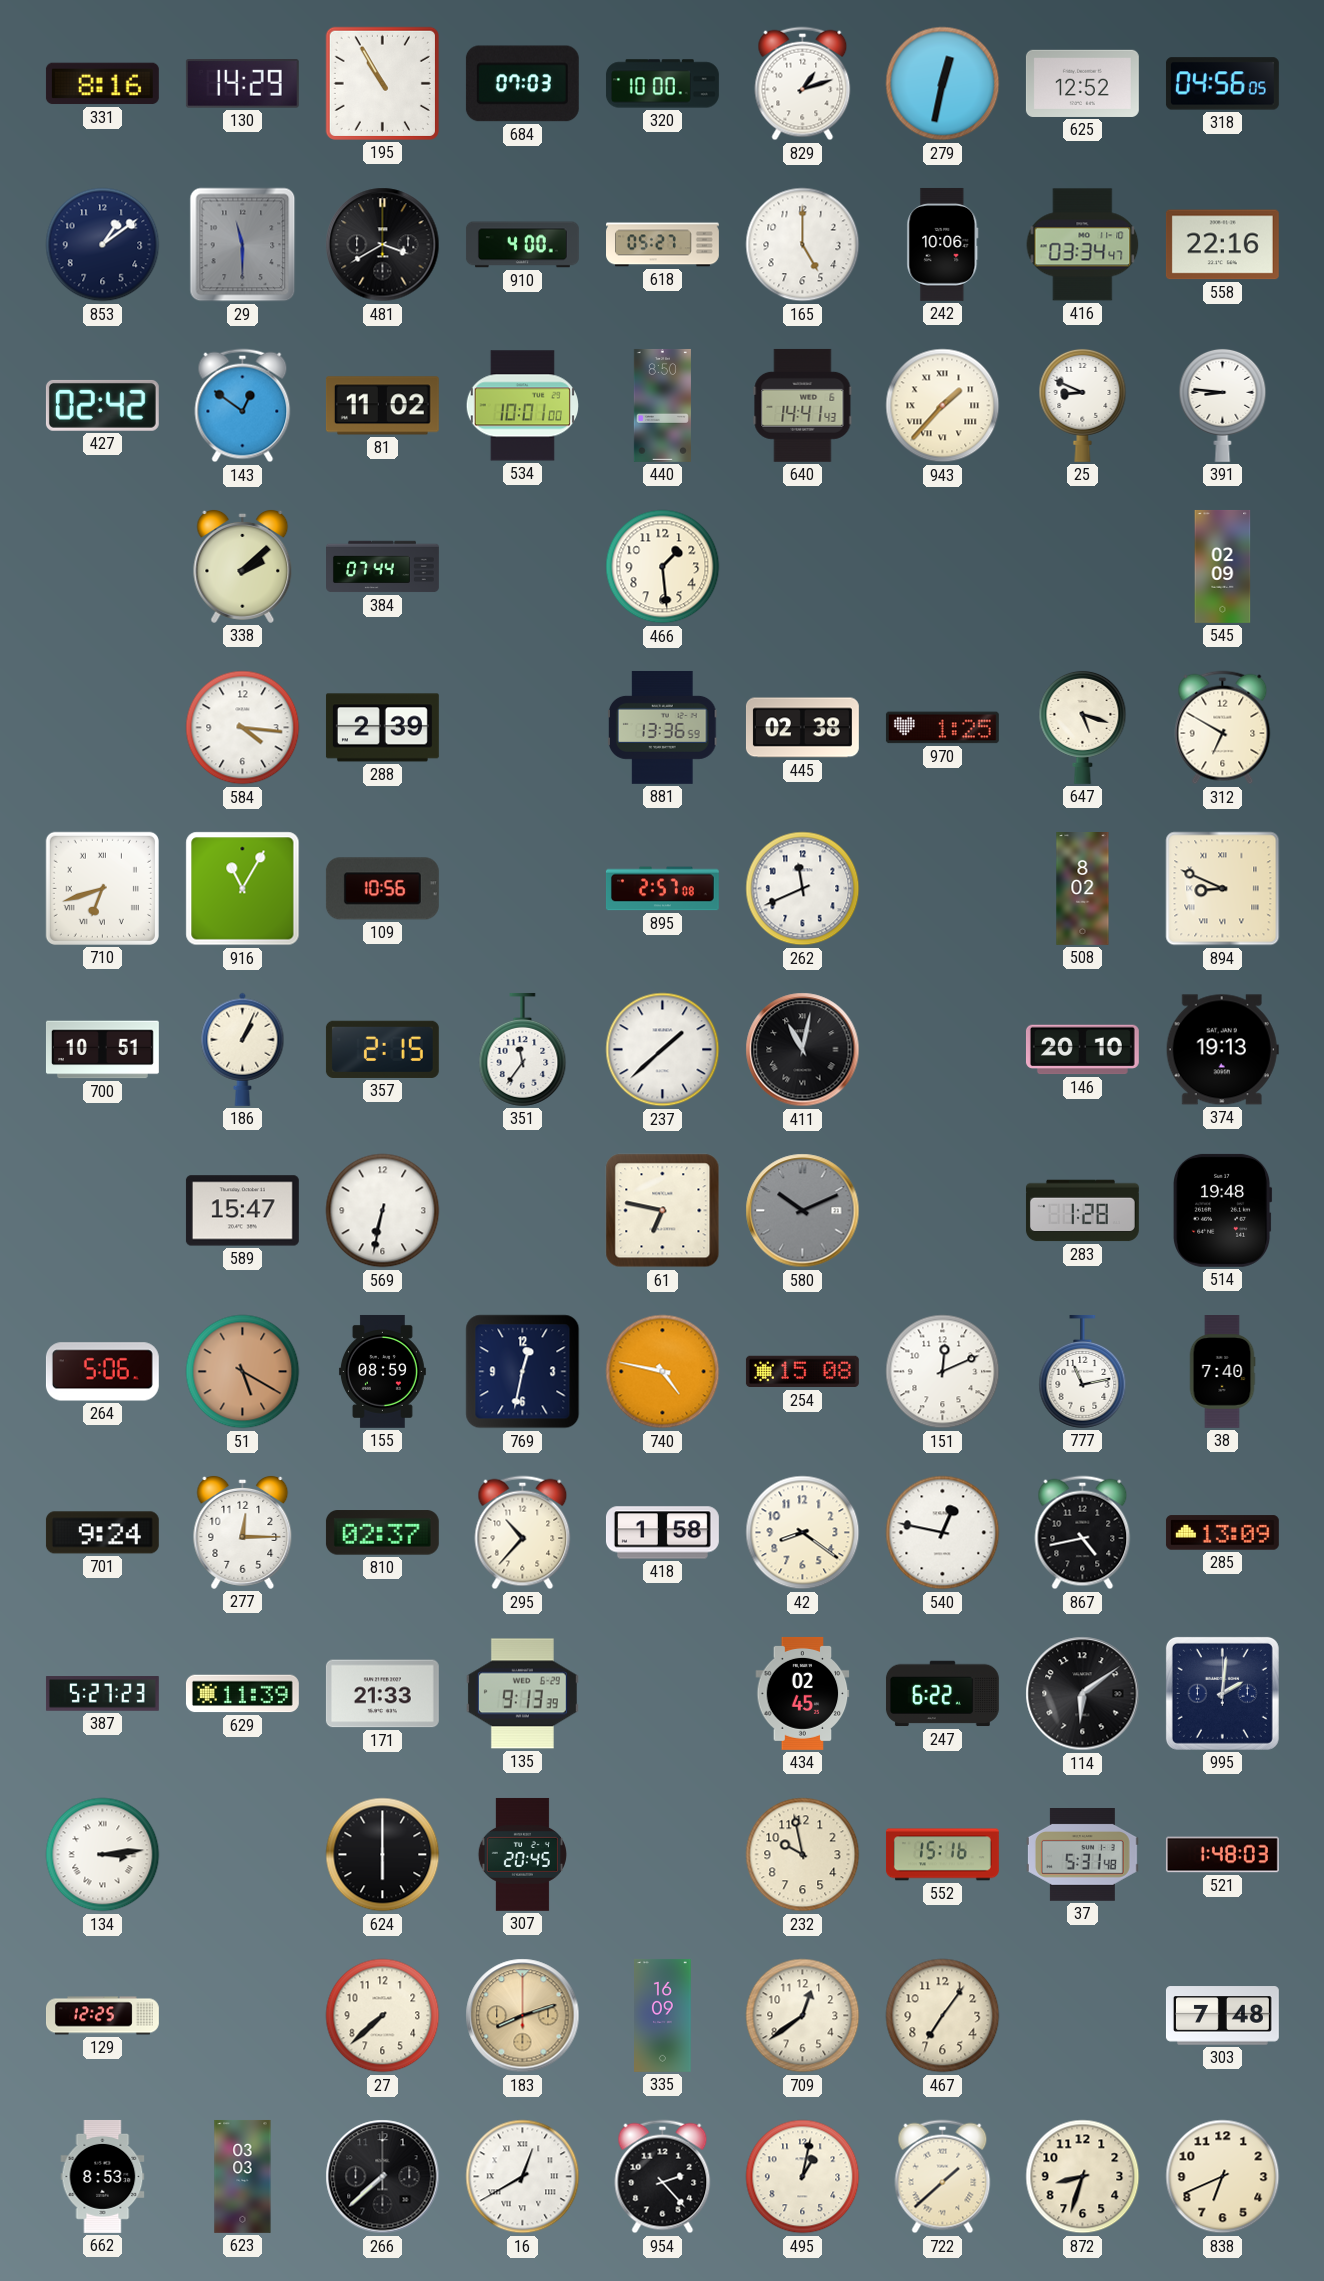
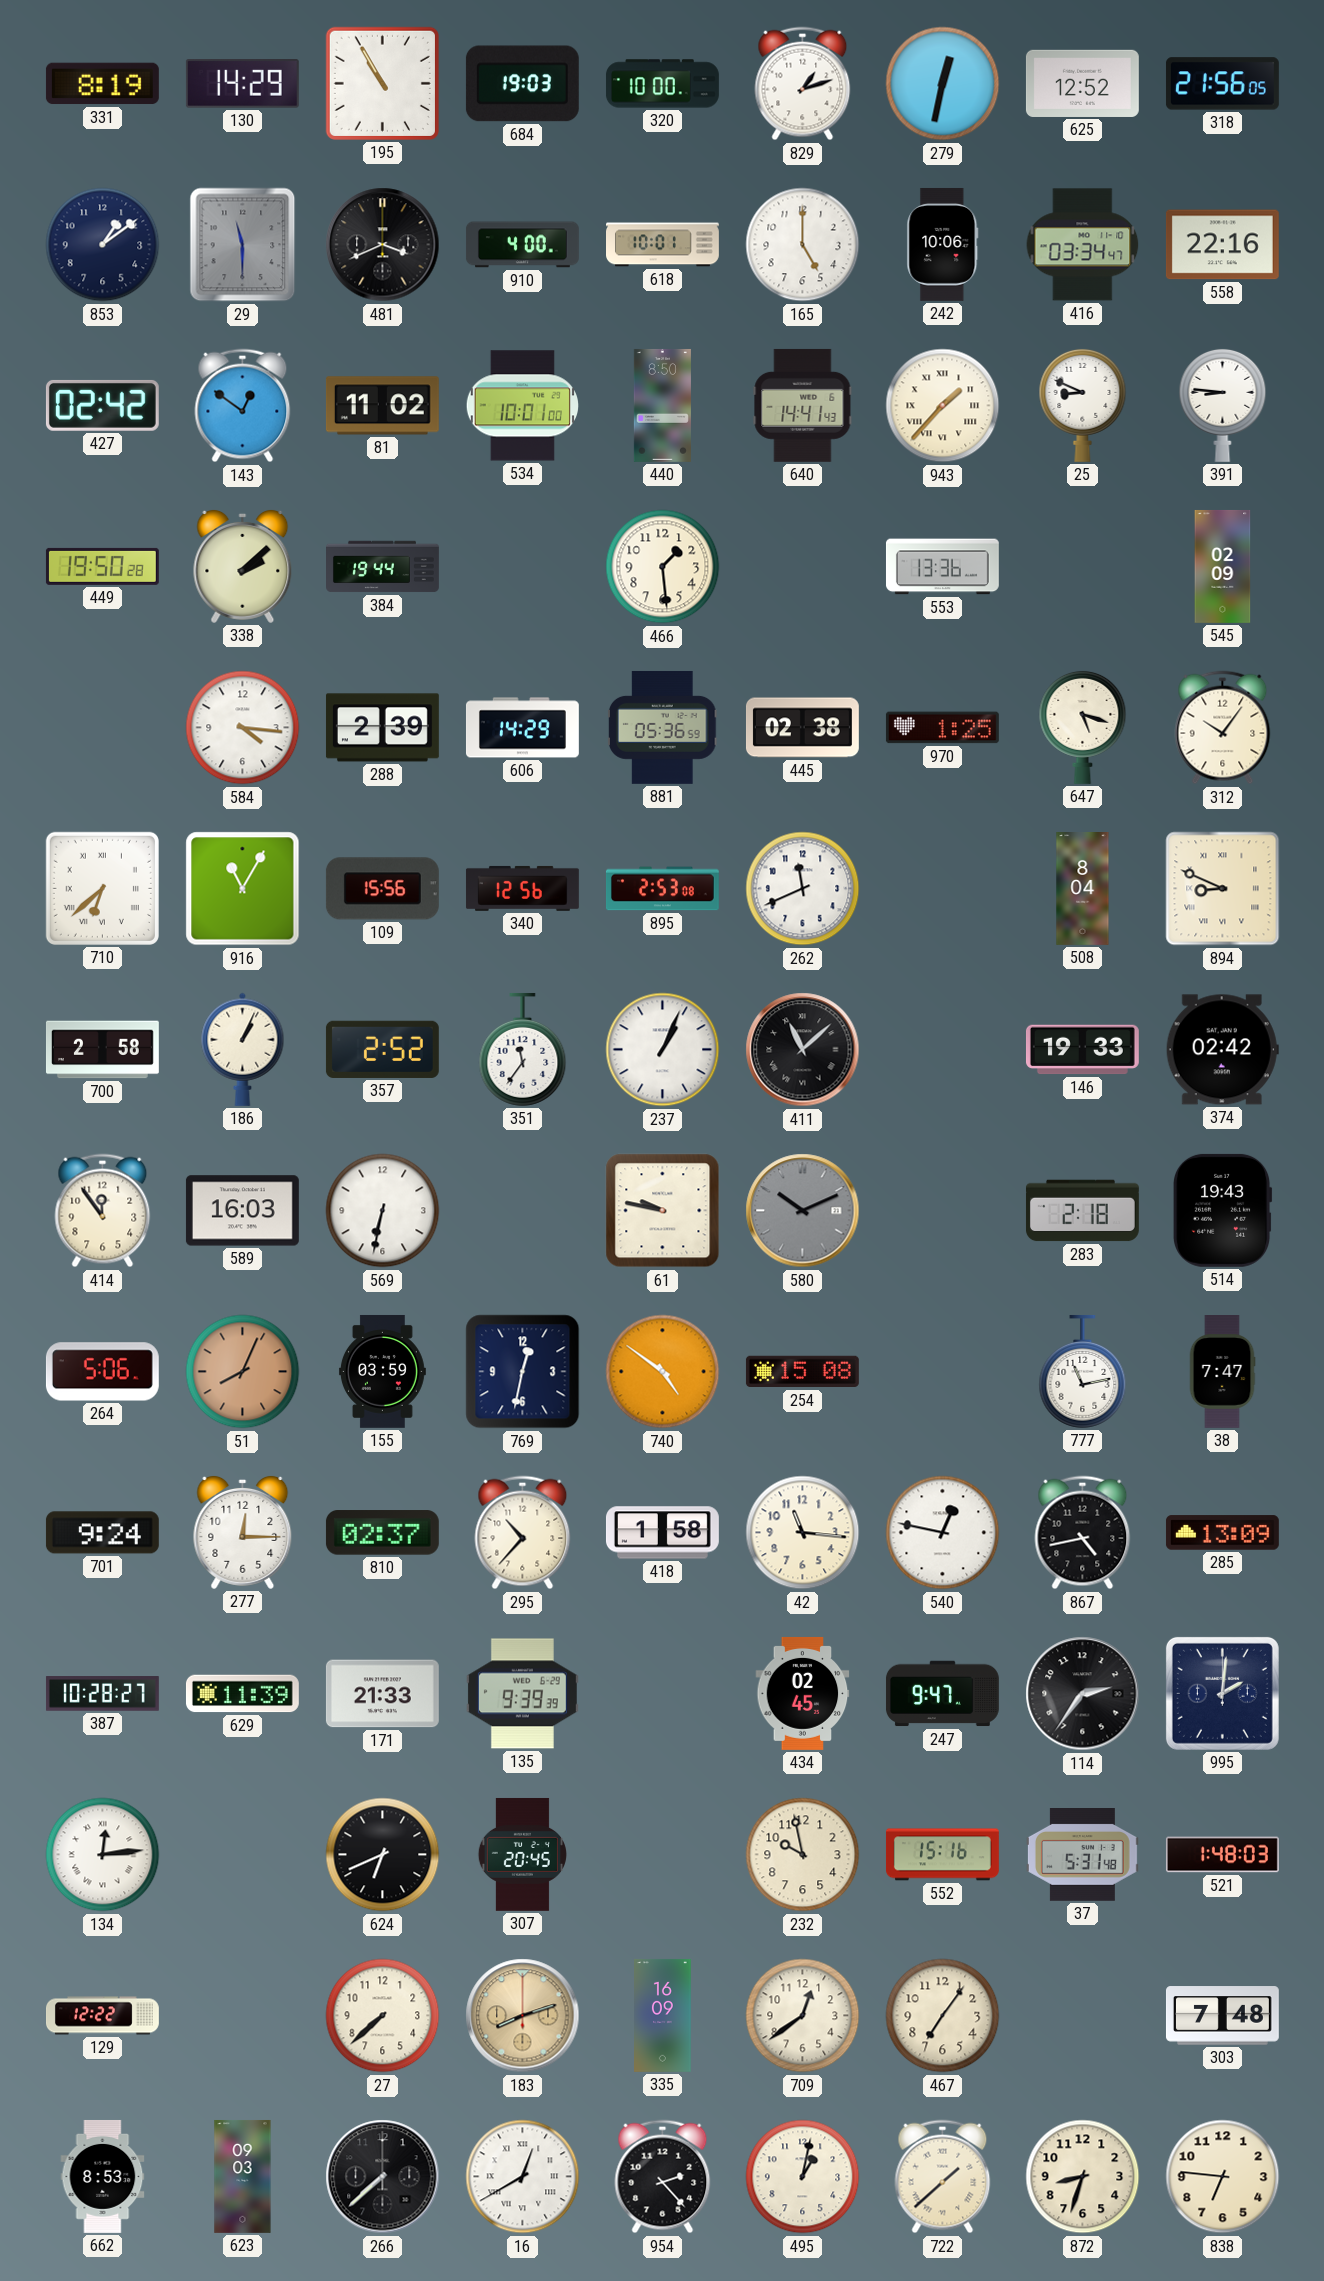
331: 8:16 -> 8:19 (102, 84)
684: 07:03 -> 19:03 (522, 84)
318: 04:56 -> 21:56 (1222, 84)
481: 3:40 -> 3:41 (383, 245)
618: 05:27 -> 10:01 (663, 245)
449: none -> 19:50 (102, 566)
384: 07:44 -> 19:44 (383, 567)
553: none -> 13:36 (942, 567)
606: none -> 14:29 (522, 728)
881: 13:36 -> 05:36 (663, 727)
312: 6:50 -> 10:06 (1223, 728)
710: 6:42 -> 6:38 (102, 888)
109: 10:56 -> 15:56 (382, 889)
340: none -> 12:56 (522, 888)
895: 2:57 -> 2:53 (662, 889)
508: 8:02 -> 8:04 (1083, 889)
700: 10:51 -> 2:58 (102, 1050)
357: 2:15 -> 2:52 (382, 1049)
237: 1:38 -> 1:04 (663, 1050)
411: 11:02 -> 11:08 (803, 1050)
146: 20:10 -> 19:33 (1082, 1050)
374: 19:13 -> 02:42 (1222, 1050)
414: none -> 11:54 (103, 1211)
589: 15:47 -> 16:03 (242, 1211)
61: 6:47 -> 9:47 (663, 1211)
283: 1:28 -> 2:18 (1082, 1211)
514: 19:48 -> 19:43 (1223, 1210)
51: 5:20 -> 8:04 (243, 1372)
155: 08:59 -> 03:59 (382, 1371)
740: 4:47 -> 4:51 (663, 1372)
151: 12:11 -> none (943, 1372)
38: 7:40 -> 7:47 (1222, 1372)
42: 8:21 -> 11:16 (803, 1533)
387: 5:27 -> 10:28 (102, 1694)
135: 9:13 -> 9:39 (522, 1694)
247: 6:22 -> 9:47 (942, 1694)
114: 6:09 -> 2:36 (1083, 1694)
134: 3:14 -> 12:14 (103, 1855)
624: 6:00 -> 6:41 (383, 1855)
129: 12:25 -> 12:22 (103, 2016)
623: 03:03 -> 09:03 (243, 2176)
838: 6:41 -> 6:46 (1223, 2177)
